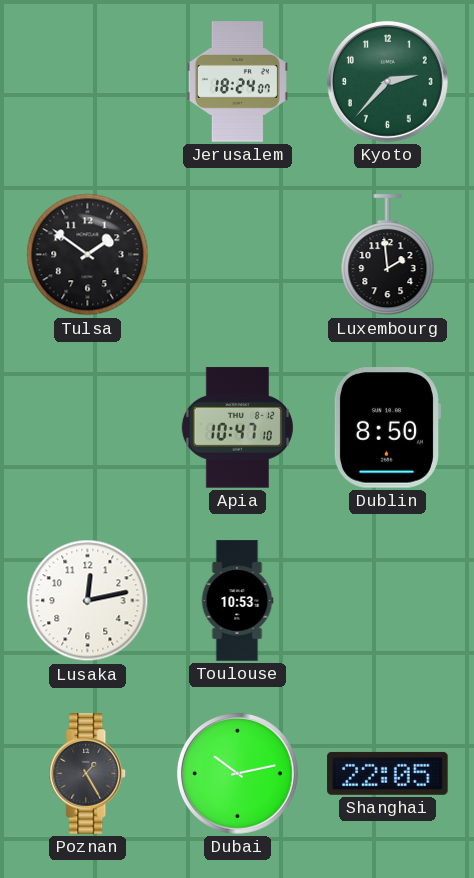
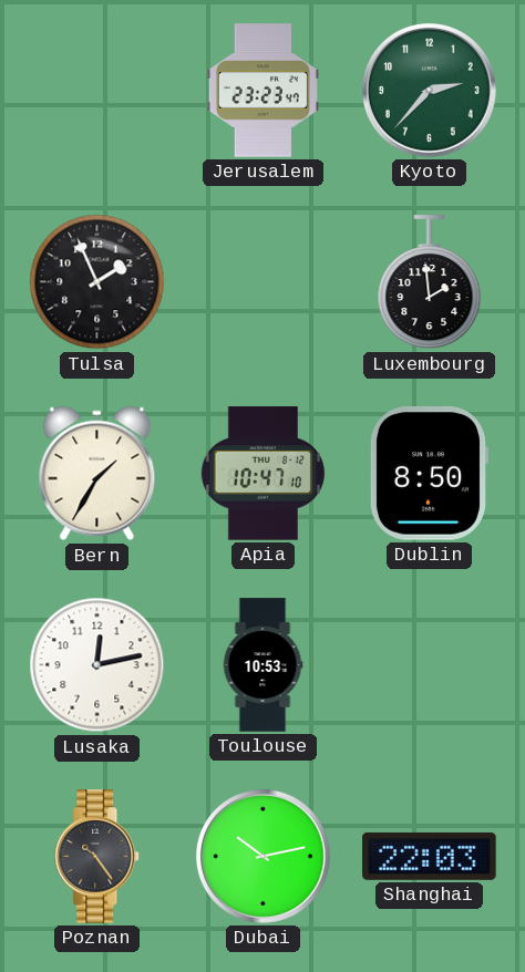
Jerusalem: 18:24 -> 23:23 (262, 91)
Tulsa: 1:51 -> 1:56 (97, 282)
Bern: none -> 1:35 (97, 474)
Poznan: 1:25 -> 10:24 (97, 857)
Shanghai: 22:05 -> 22:03 (430, 856)
